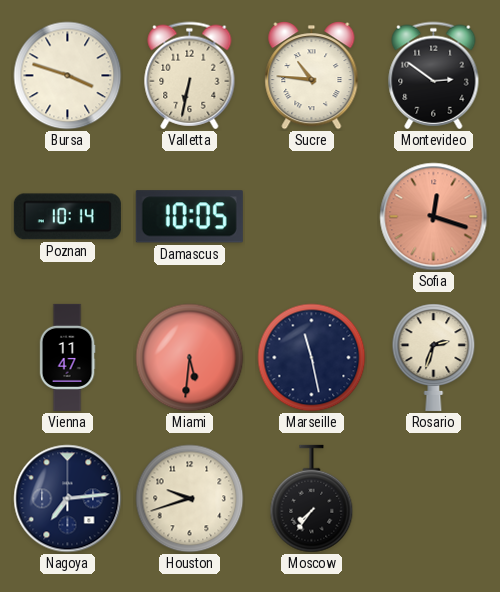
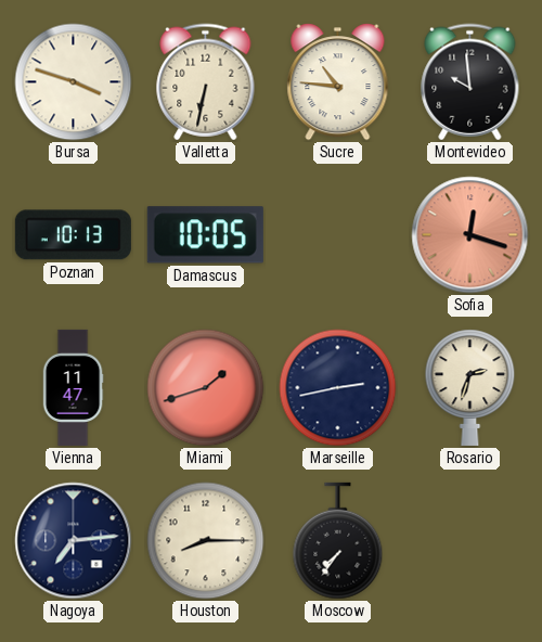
Montevideo: 2:51 -> 9:59 (470, 82)
Poznan: 10:14 -> 10:13 (73, 235)
Miami: 5:31 -> 1:42 (206, 388)
Marseille: 11:28 -> 2:43 (338, 388)
Houston: 9:42 -> 8:15 (206, 541)
